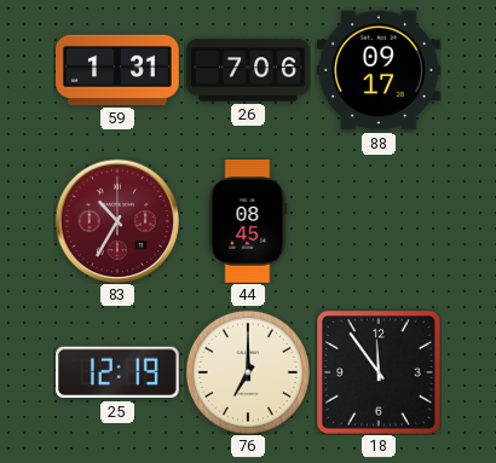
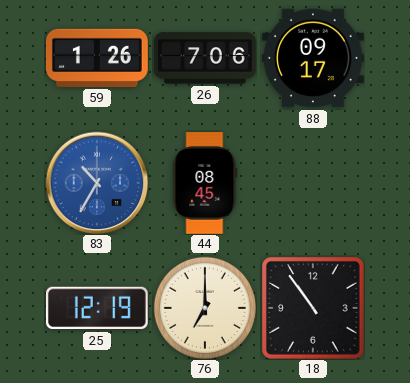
59: 1:31 -> 1:26 (98, 58)
83 dial: burgundy -> blue (97, 183)
18: 11:54 -> 10:54 (313, 308)
